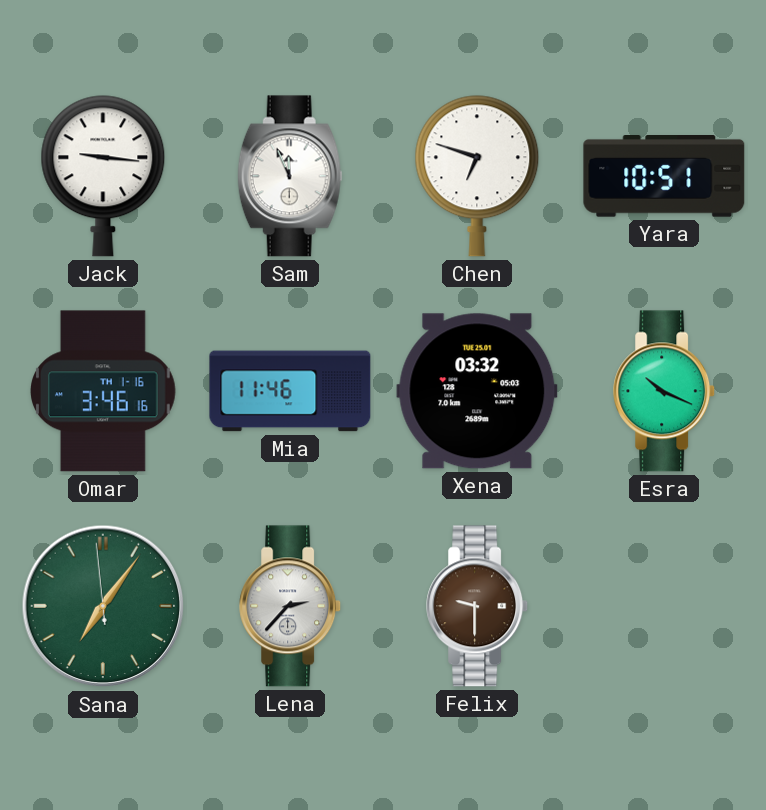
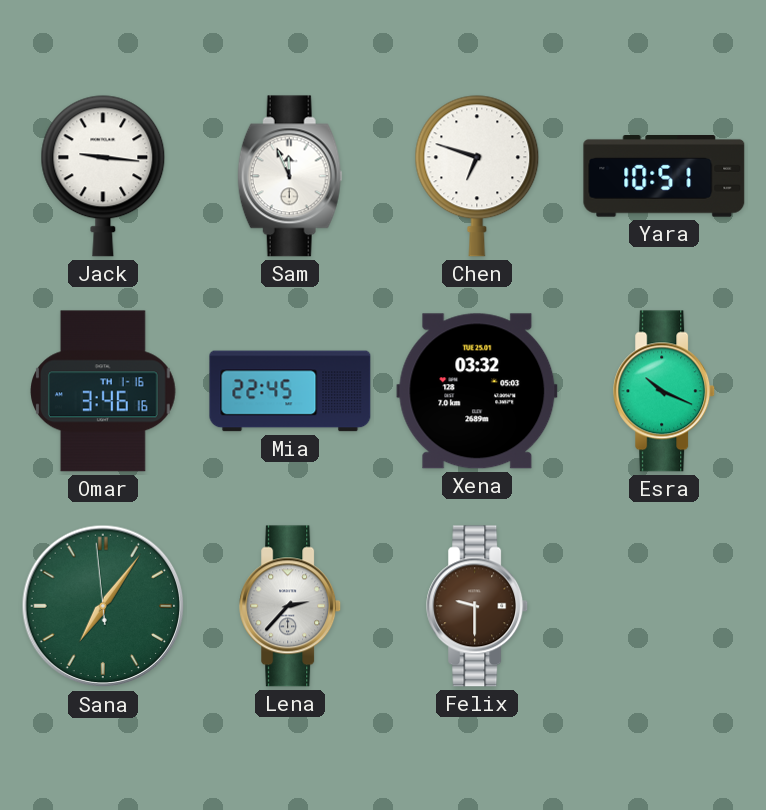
Mia: 11:46 -> 22:45 (290, 391)
